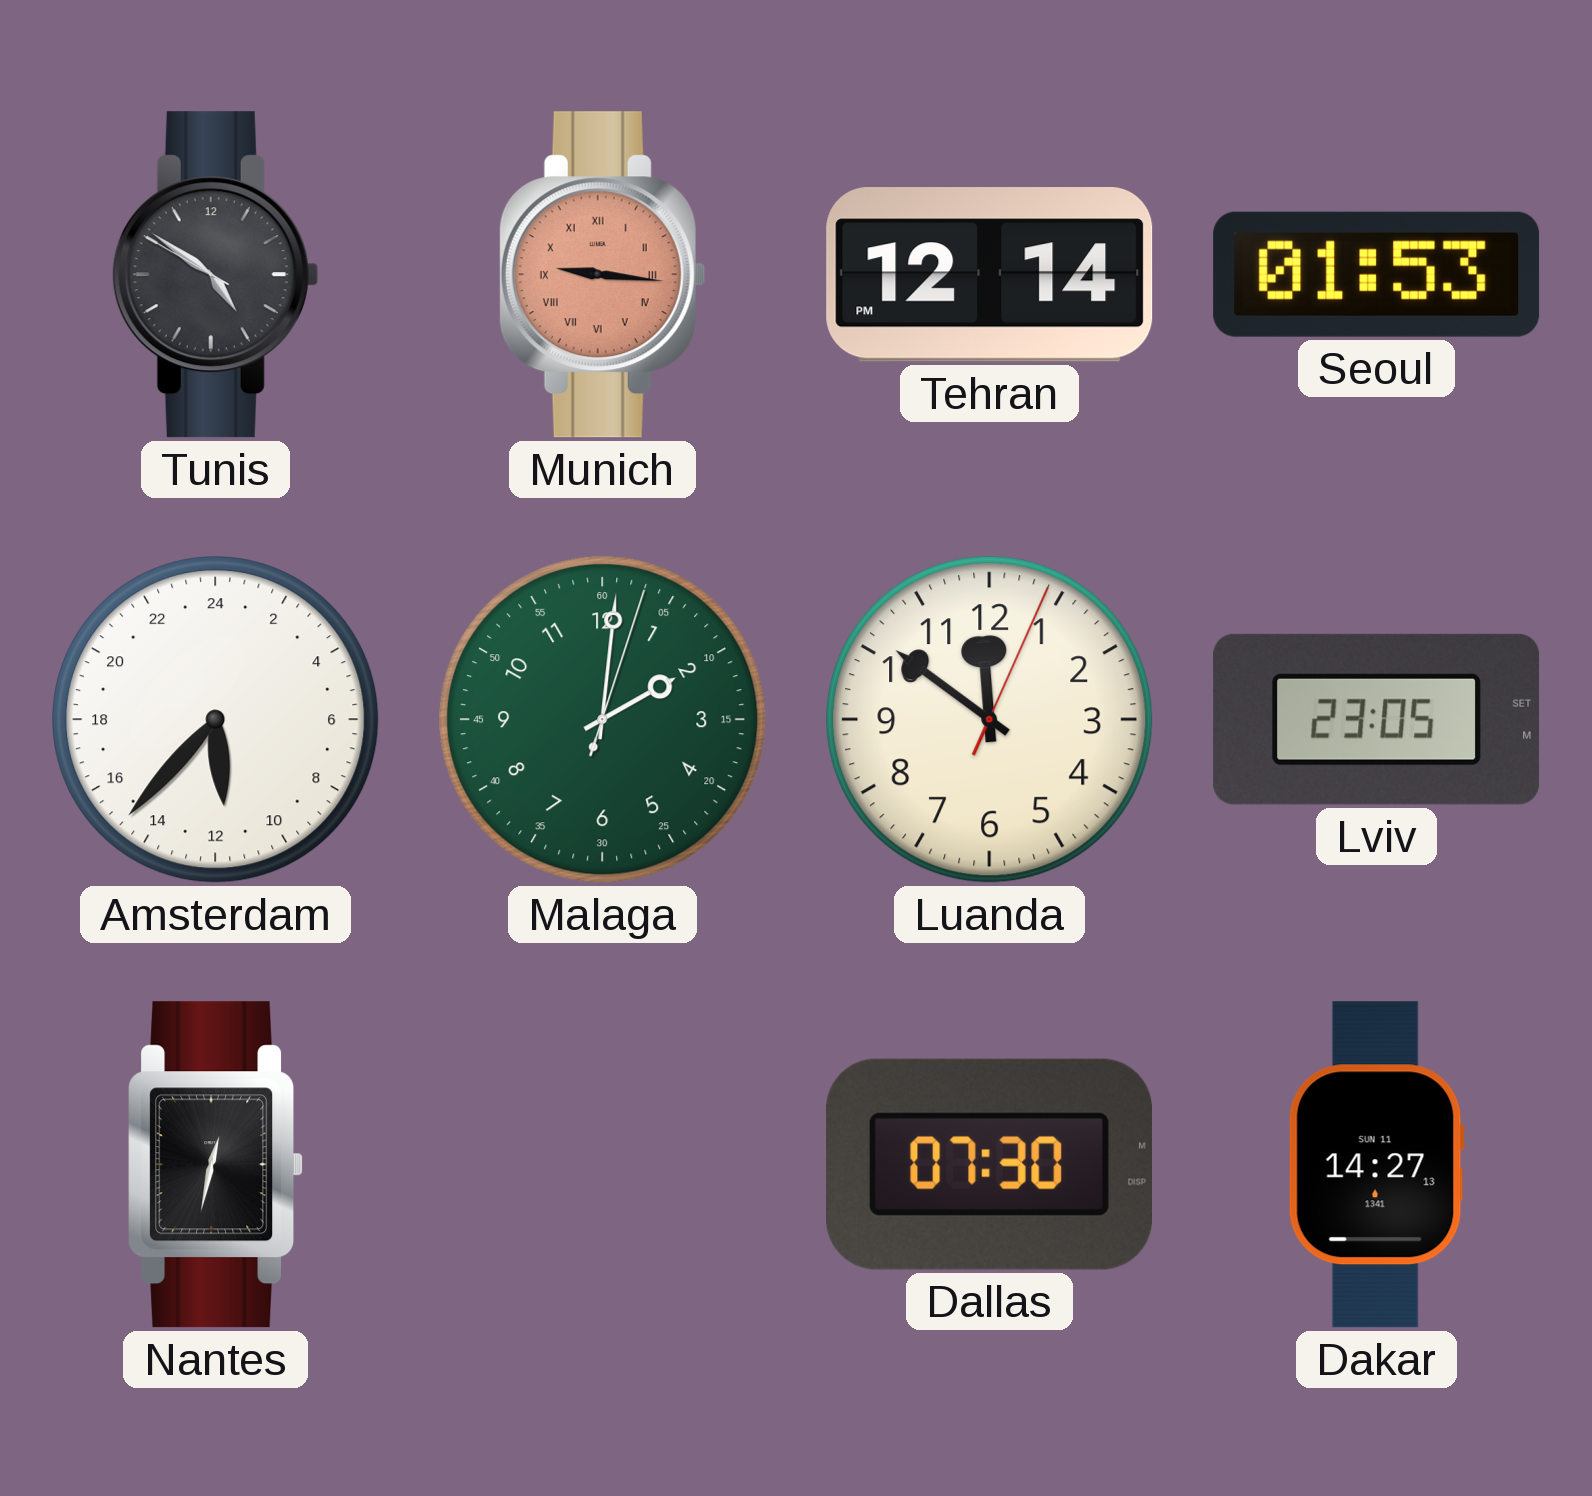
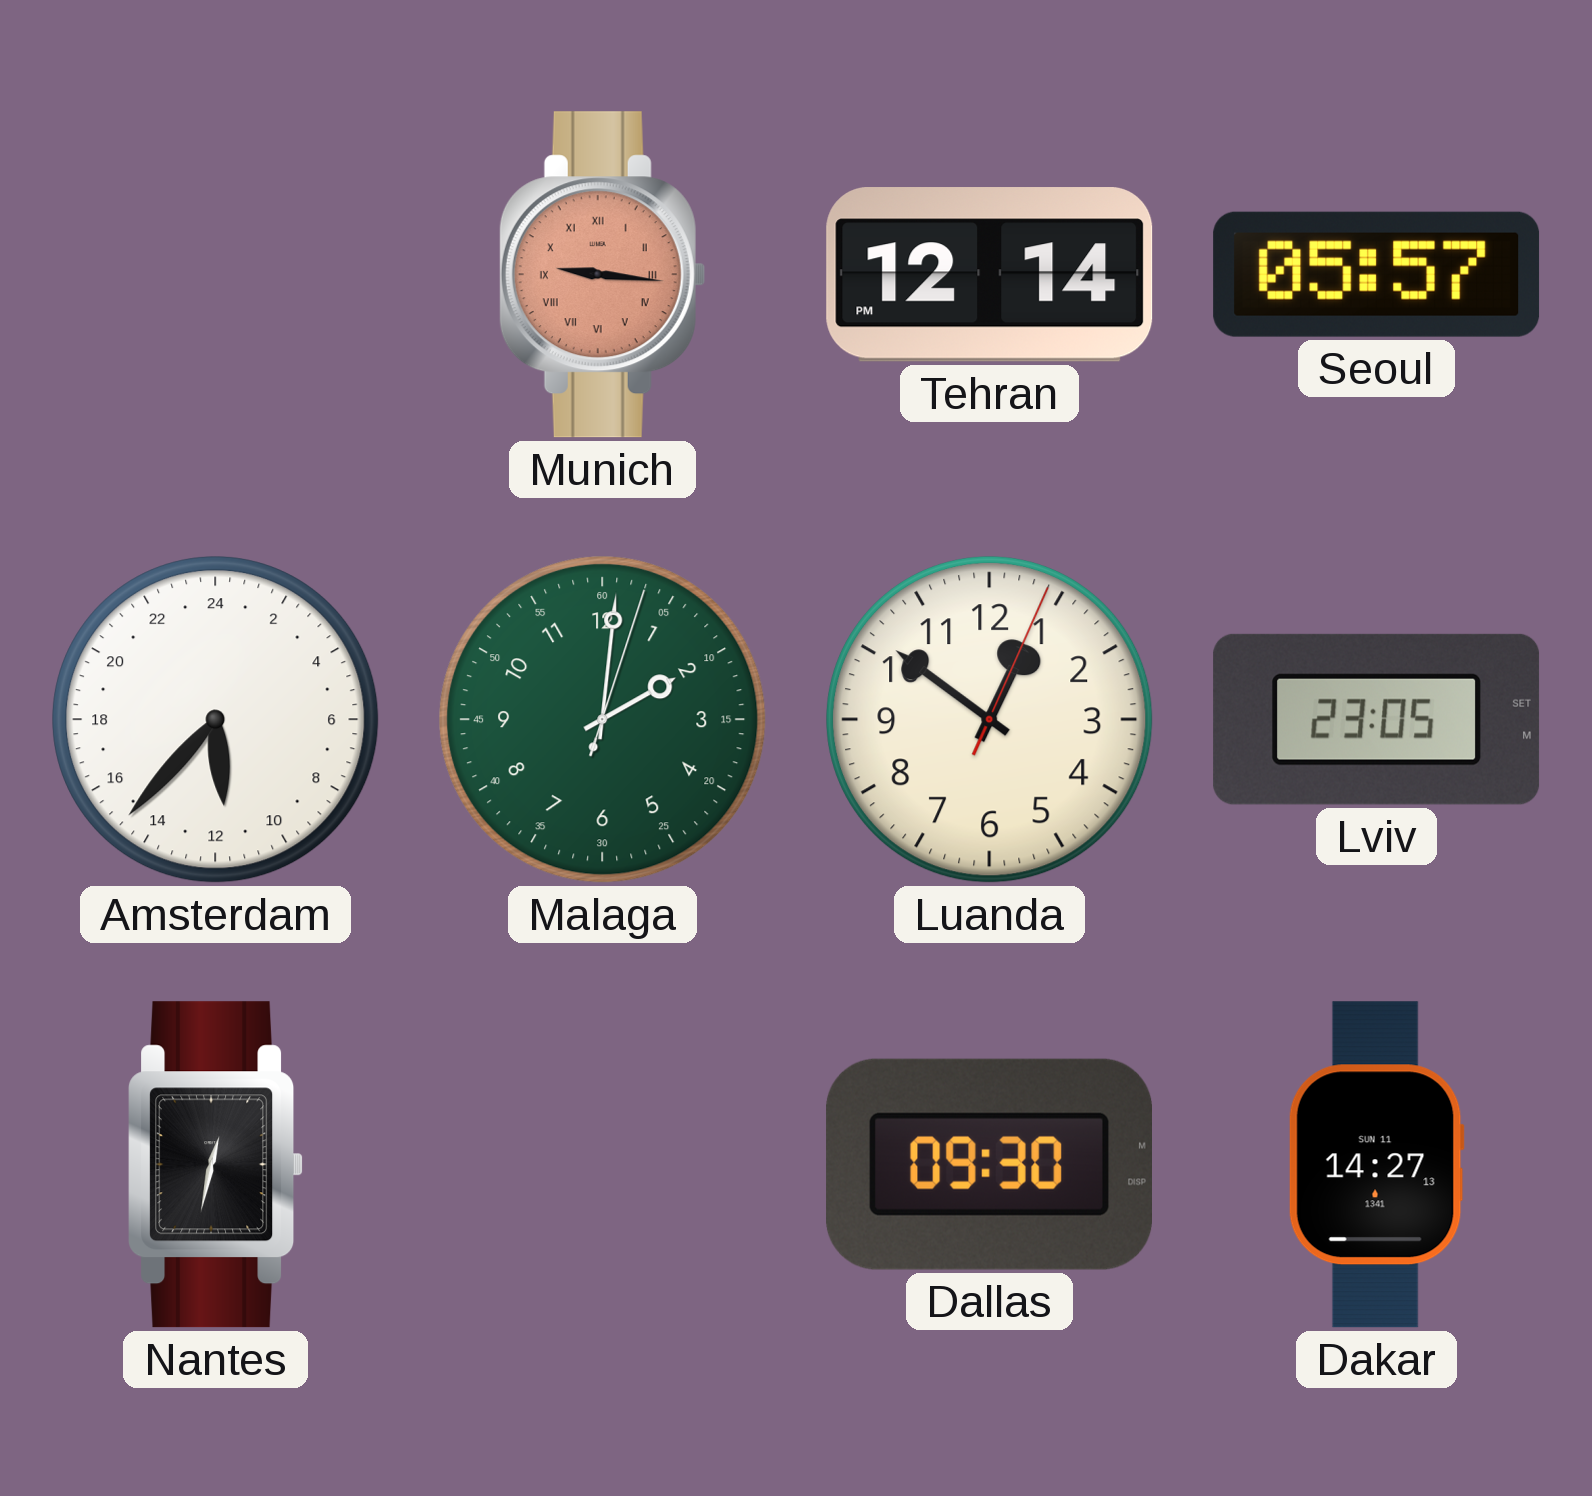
Tunis: 4:50 -> none (215, 275)
Seoul: 01:53 -> 05:57 (1377, 274)
Luanda: 11:51 -> 12:51 (990, 720)
Dallas: 07:30 -> 09:30 (989, 1164)
